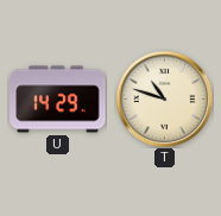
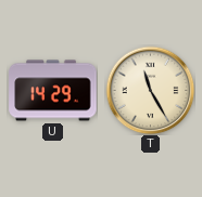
T: 10:48 -> 11:25 (150, 90)
